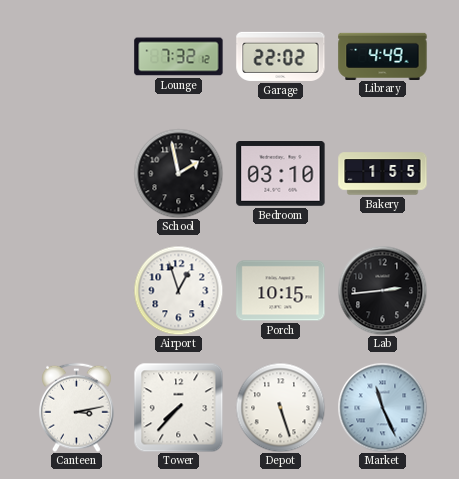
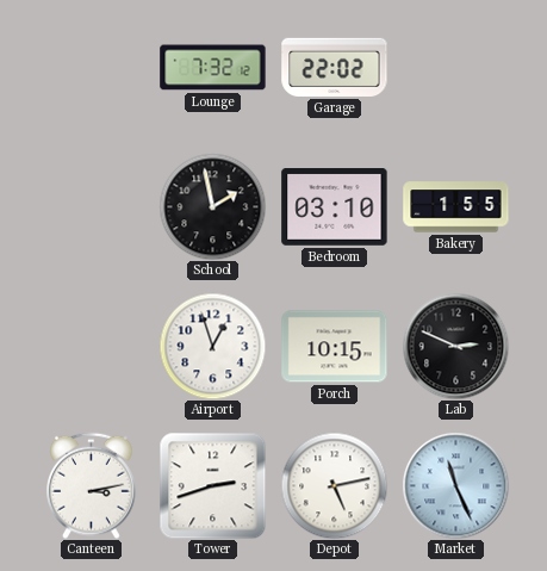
Library: 4:49 -> none (383, 56)
Lab: 2:44 -> 2:49 (455, 346)
Tower: 7:37 -> 2:42 (212, 485)
Depot: 5:27 -> 5:13 (334, 485)
